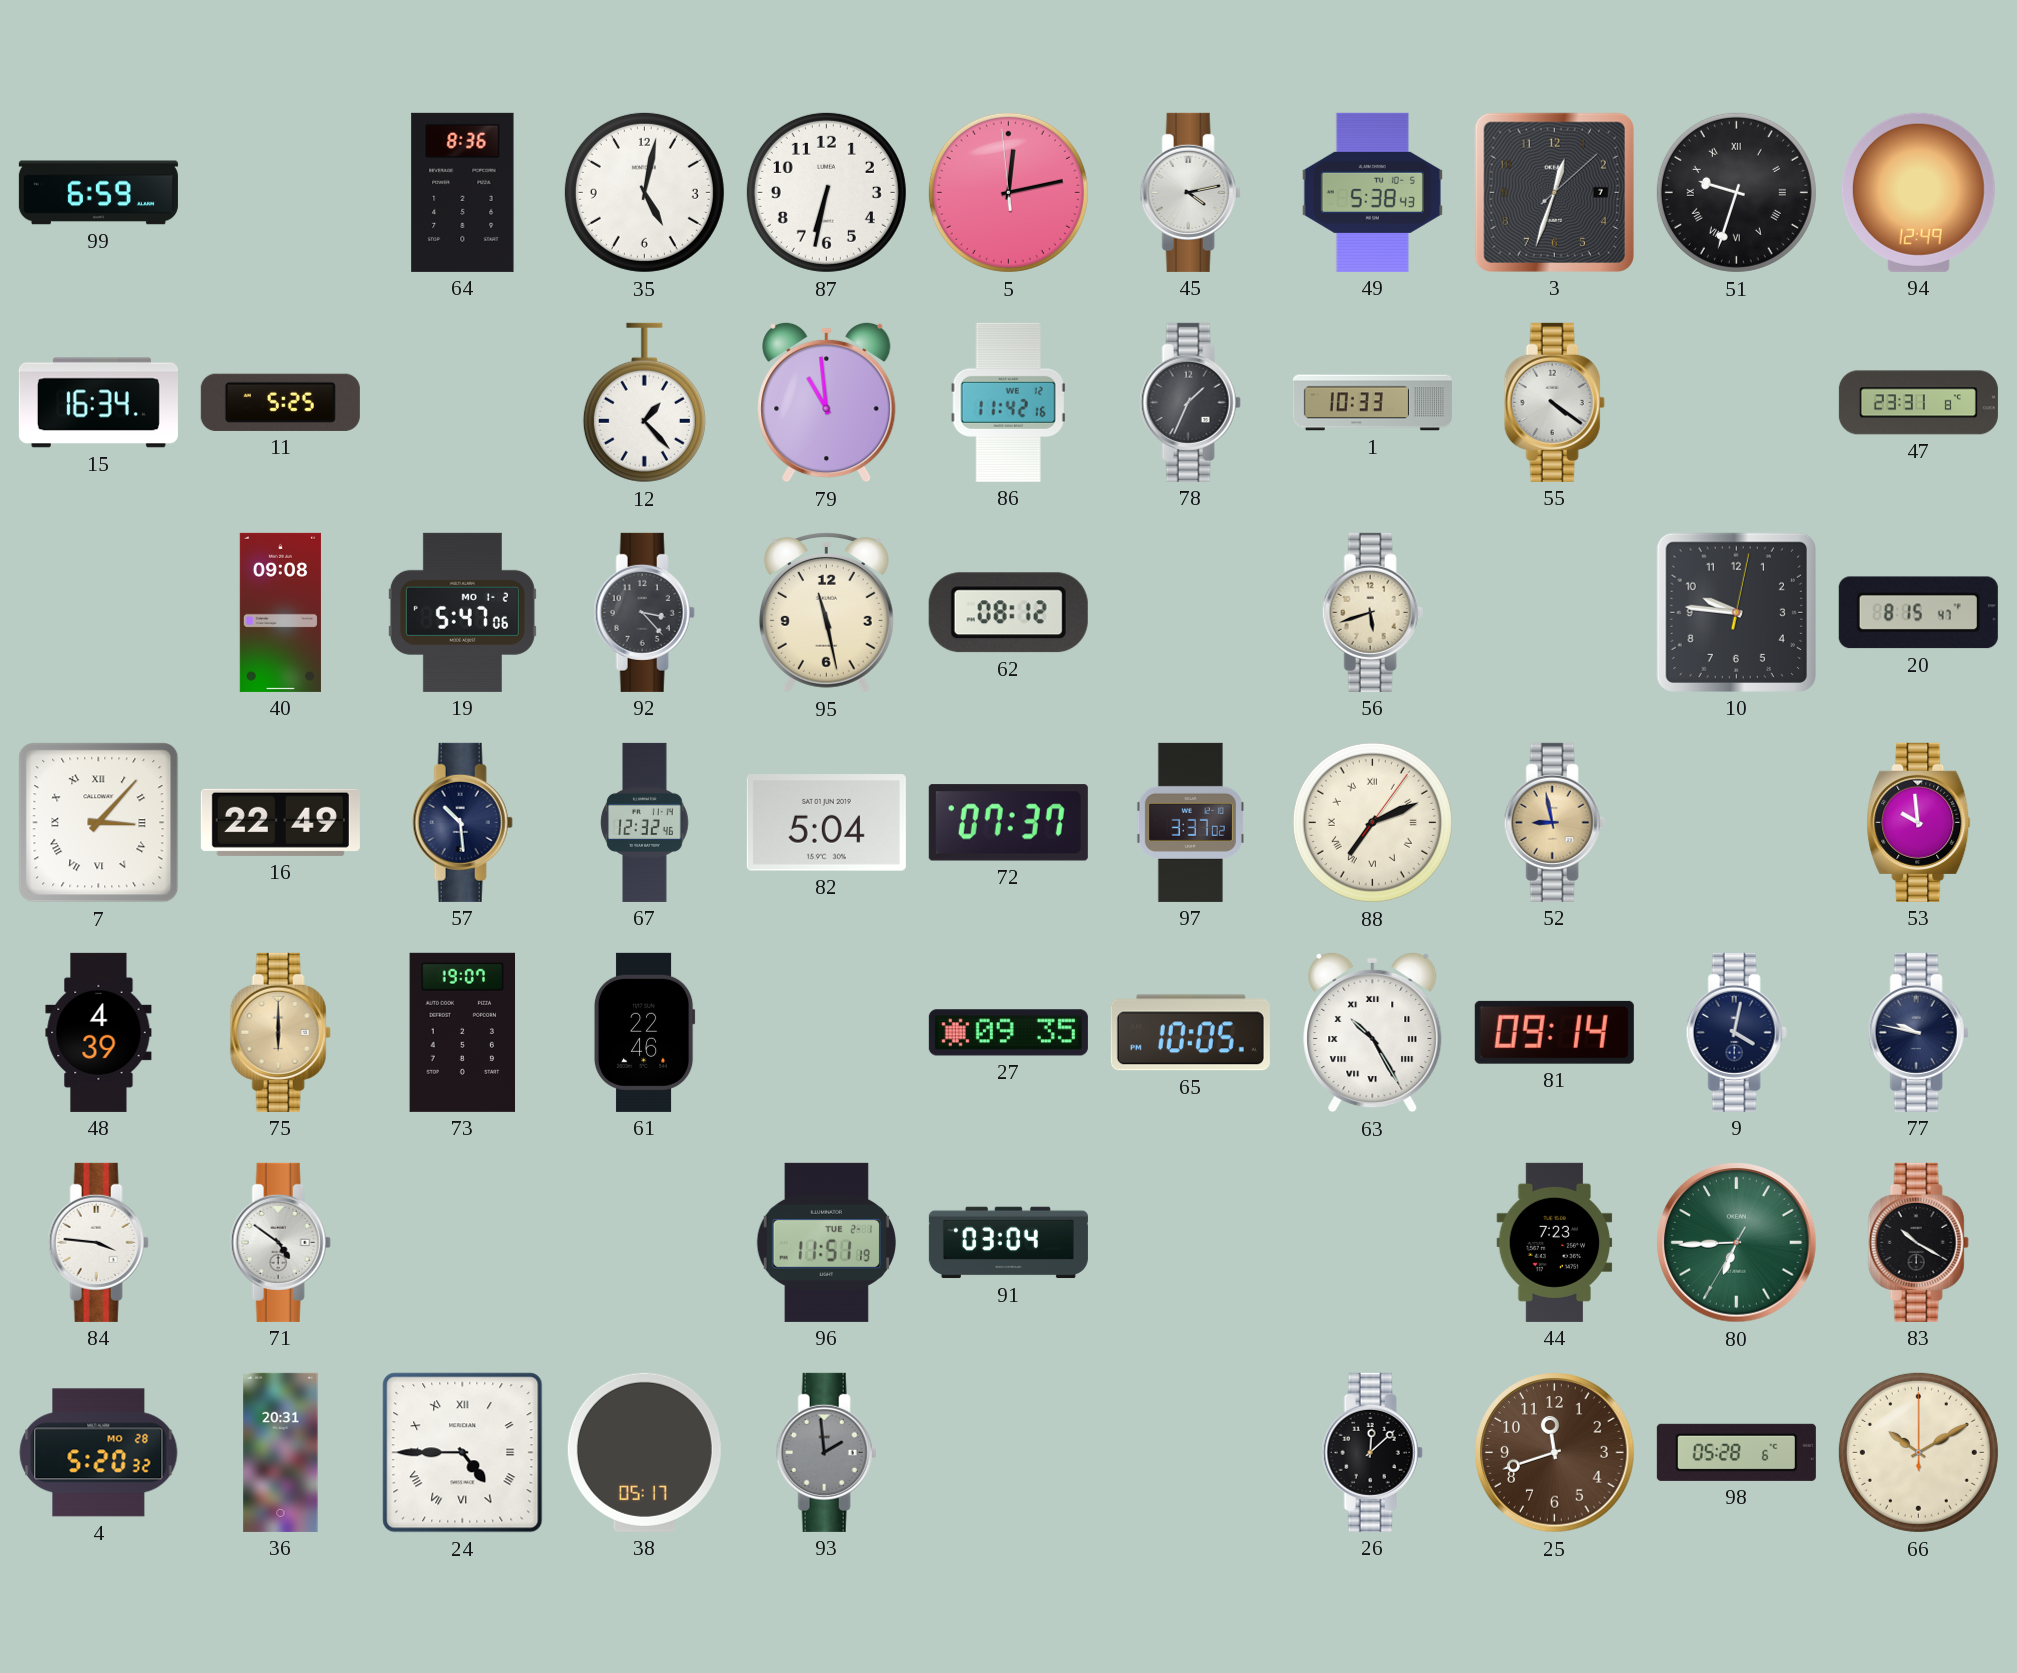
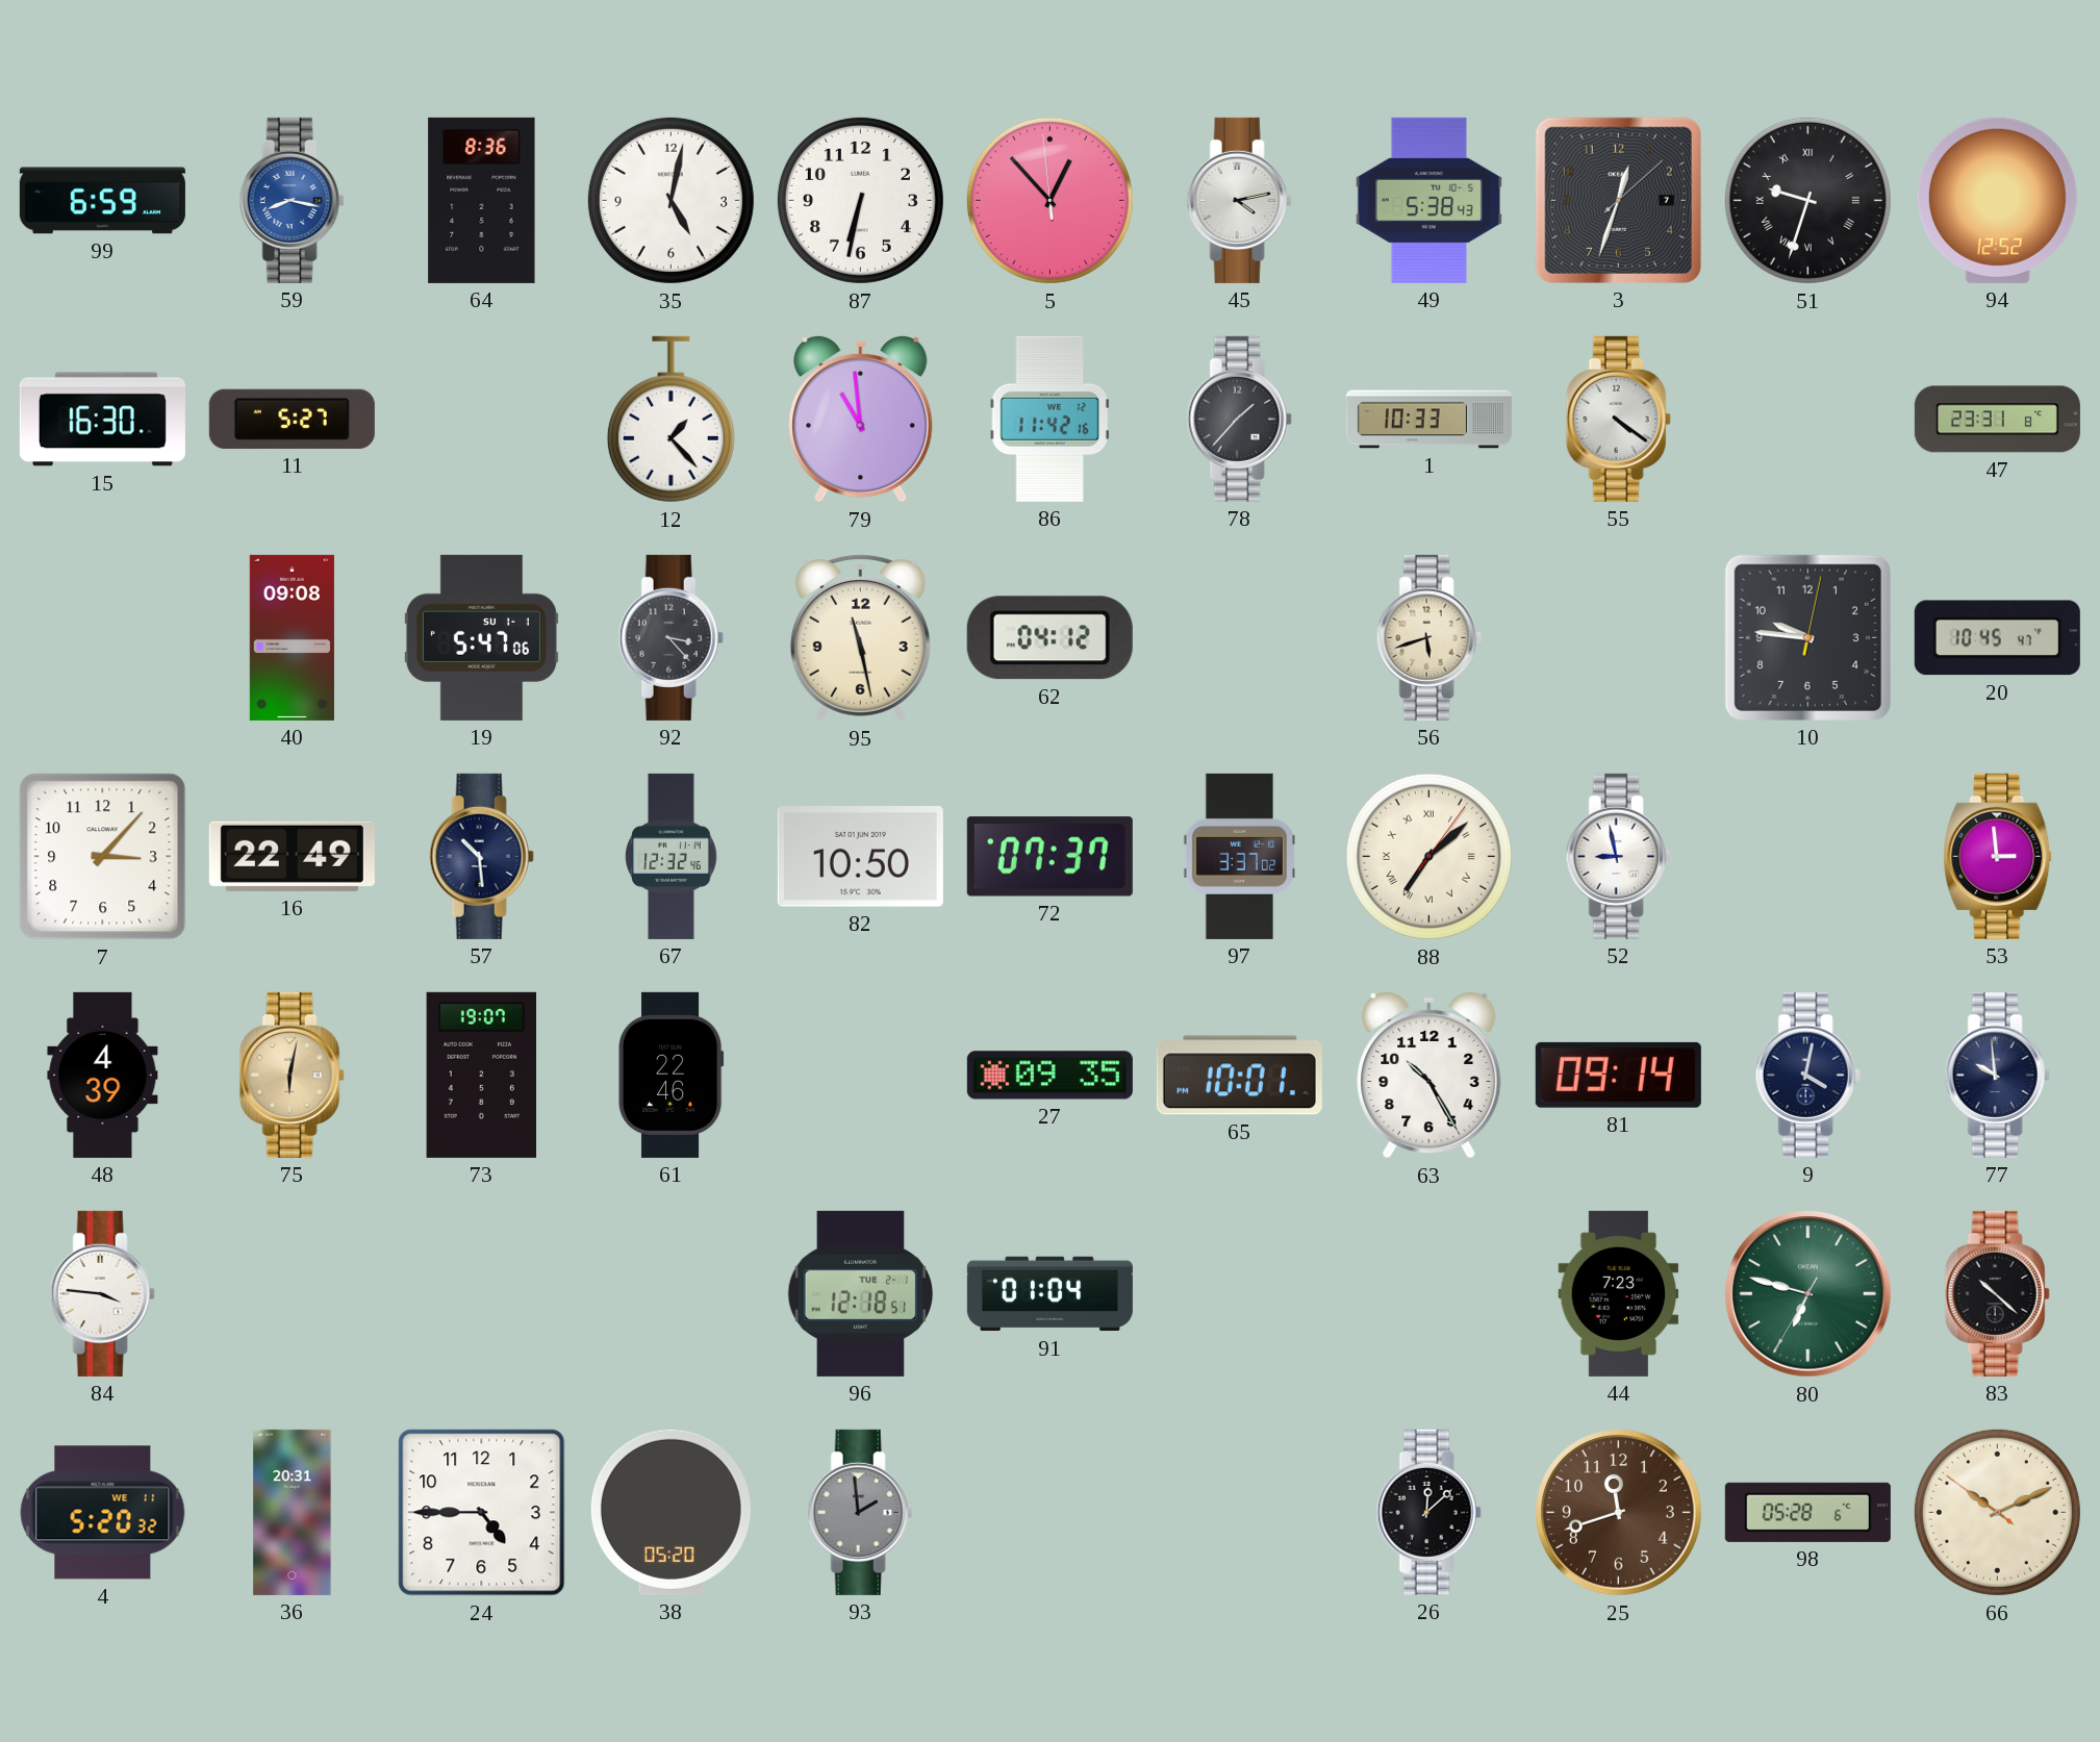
59: none -> 8:17 (292, 200)
5: 12:12 -> 12:52 (1049, 200)
94: 12:49 -> 12:52 (1997, 200)
15: 16:34 -> 16:30 (102, 420)
11: 5:25 -> 5:27 (292, 419)
78: 1:34 -> 1:37 (1239, 419)
19 date: MO 1-2 -> SU 1-1 (481, 637)
62: 08:12 -> 04:12 (1049, 638)
20: 8:15 -> 10:45 (1997, 638)
7 numerals: Roman -> Arabic (103, 857)
82: 5:04 -> 10:50 (860, 857)
88: 7:11 -> 7:08 (1428, 856)
52 dial: champagne -> white (1618, 856)
53: 9:59 -> 2:59 (1998, 856)
75: 6:00 -> 6:02 (292, 1075)
65: 10:05 -> 10:01 (1239, 1076)
63 numerals: Roman -> Arabic (1429, 1075)
77: 9:47 -> 9:59 (1997, 1075)
71: 4:51 -> none (280, 1242)
96: 11:51 -> 12:18 (860, 1293)
91: 03:04 -> 01:04 (1049, 1294)
80: 6:44 -> 6:47 (1808, 1294)
83: 10:20 -> 10:22 (1997, 1293)
4 date: MO 28 -> WE 11 (103, 1513)
24 numerals: Roman -> Arabic (482, 1513)
38: 05:17 -> 05:20 (671, 1512)
66: 10:10:00 -> 10:10:51 (1997, 1512)
